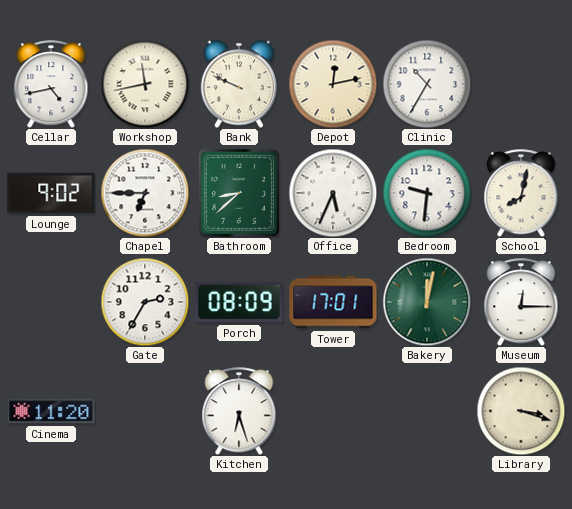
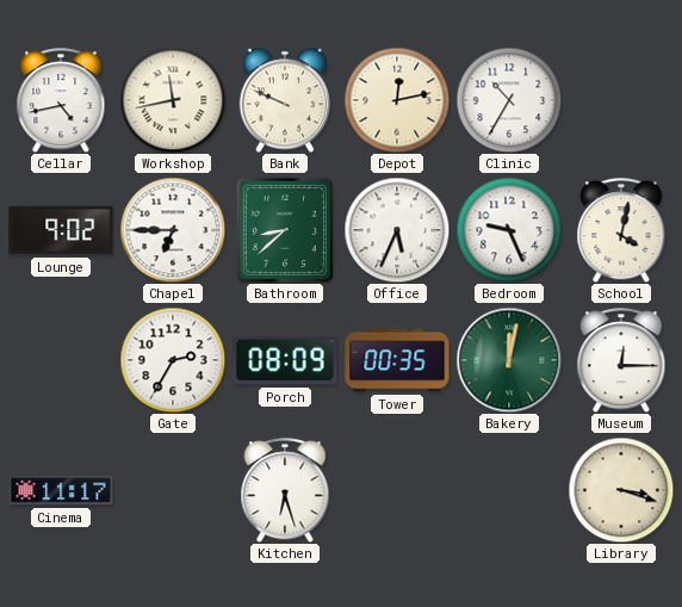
Bedroom: 9:31 -> 9:26 (509, 230)
School: 8:02 -> 4:02 (621, 230)
Tower: 17:01 -> 00:35 (397, 360)
Cinema: 11:20 -> 11:17 (61, 490)
